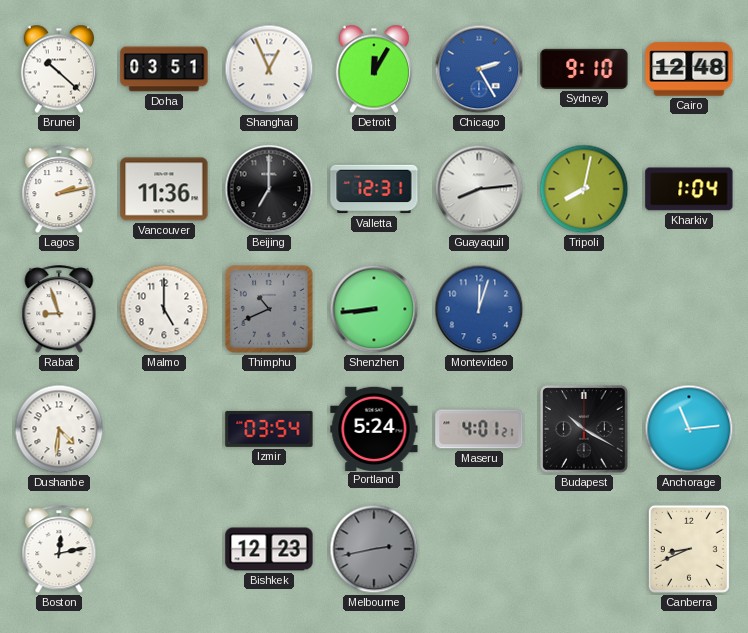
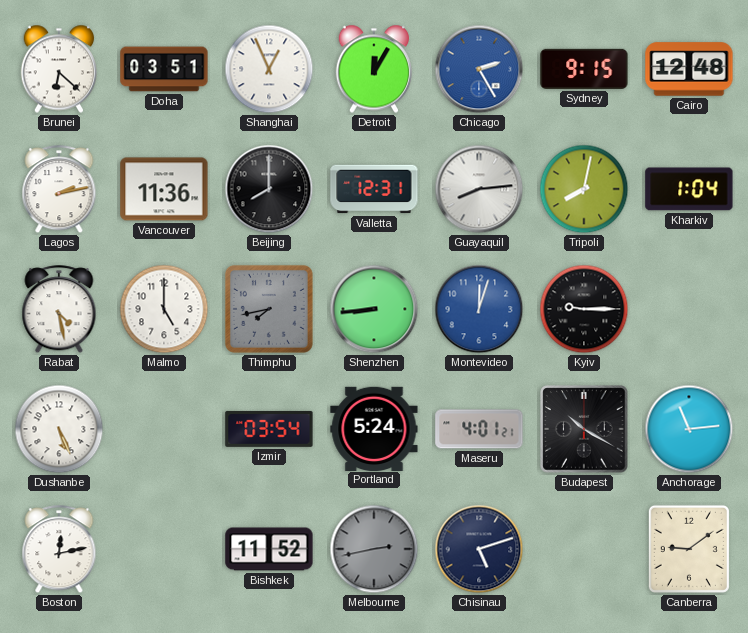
Brunei: 10:22 -> 6:22 (59, 69)
Sydney: 9:10 -> 9:15 (584, 69)
Beijing: 7:00 -> 8:00 (269, 189)
Rabat: 8:57 -> 4:28 (59, 310)
Thimphu: 10:41 -> 7:43 (269, 309)
Kyiv: none -> 9:15 (584, 309)
Dushanbe: 4:31 -> 5:26 (59, 429)
Bishkek: 12:23 -> 11:52 (269, 549)
Chisinau: none -> 5:12 (479, 549)
Canberra: 8:41 -> 9:09 (689, 549)
